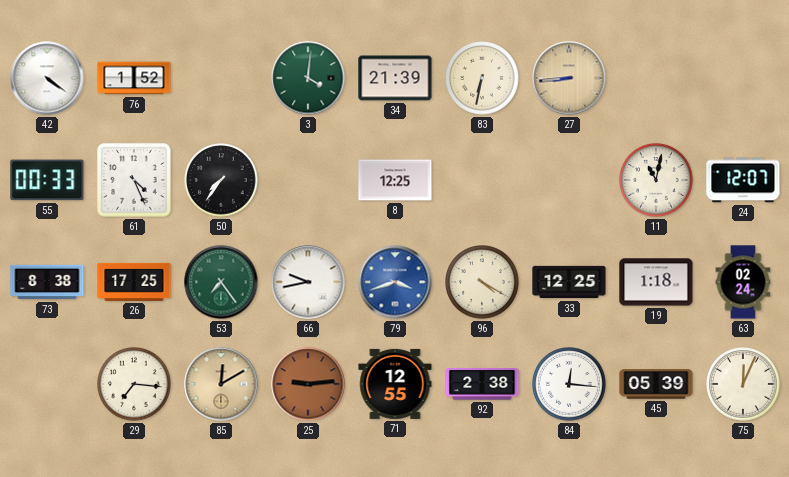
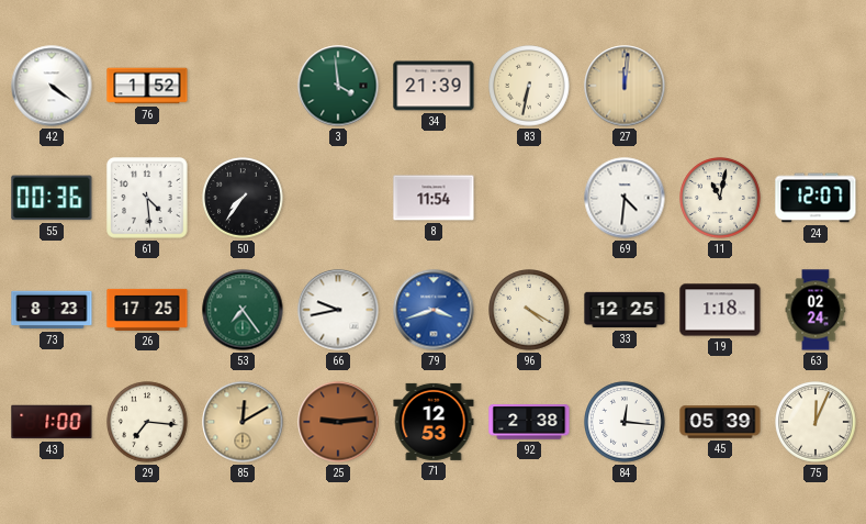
3: 4:01 -> 3:59 (338, 86)
27: 8:44 -> 12:01 (625, 86)
55: 00:33 -> 00:36 (52, 198)
61: 4:26 -> 4:29 (147, 198)
8: 12:25 -> 11:54 (434, 198)
69: none -> 4:31 (625, 198)
73: 8:38 -> 8:23 (52, 310)
43: none -> 1:00 (52, 422)
71: 12:55 -> 12:53 (434, 422)
